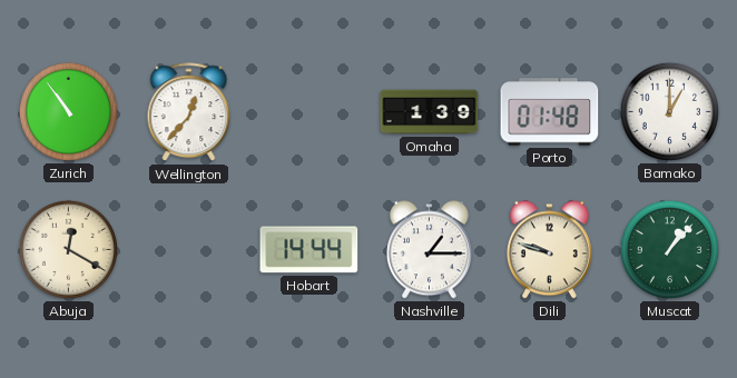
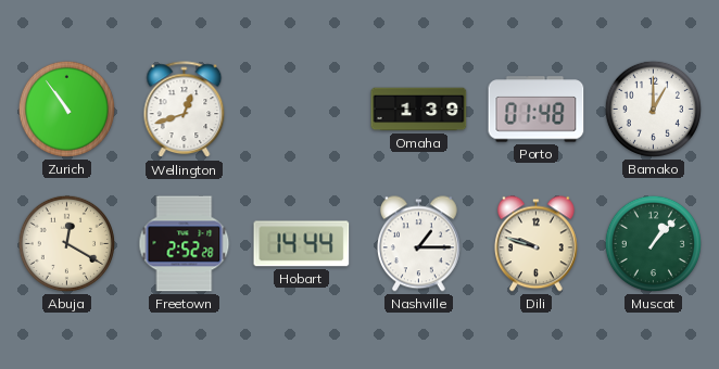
Wellington: 12:37 -> 12:42 (185, 110)
Freetown: none -> 2:52 (185, 244)
